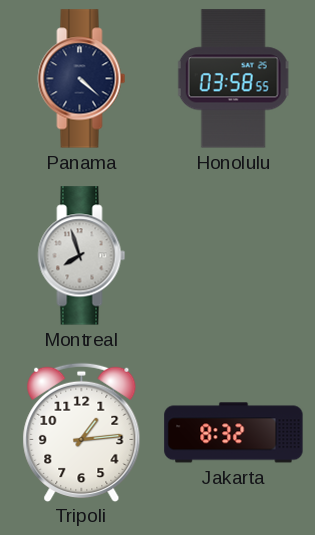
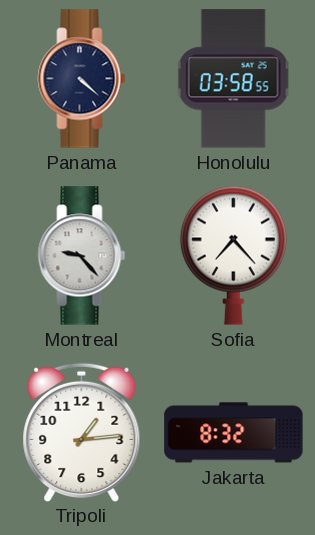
Montreal: 7:57 -> 9:23 (82, 256)
Sofia: none -> 7:23 (233, 255)
